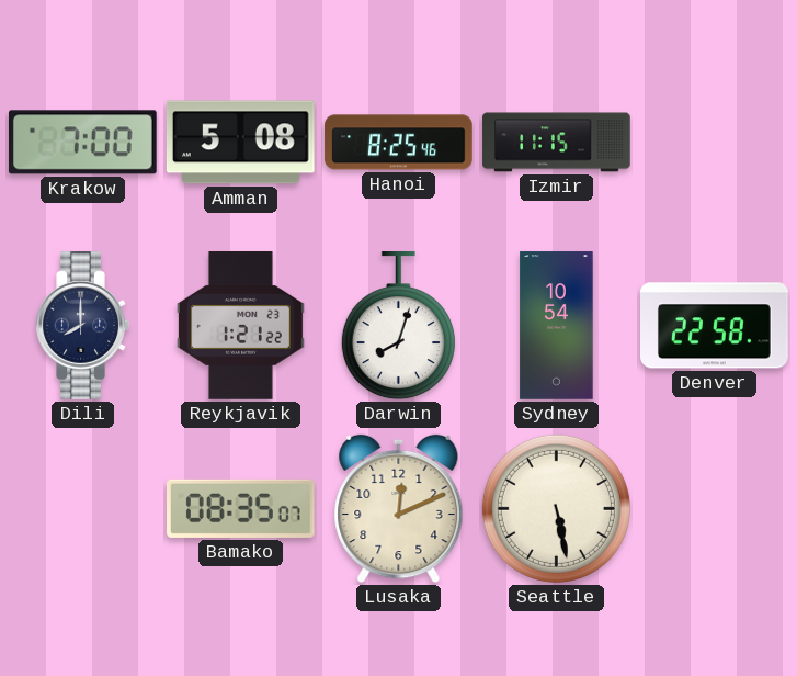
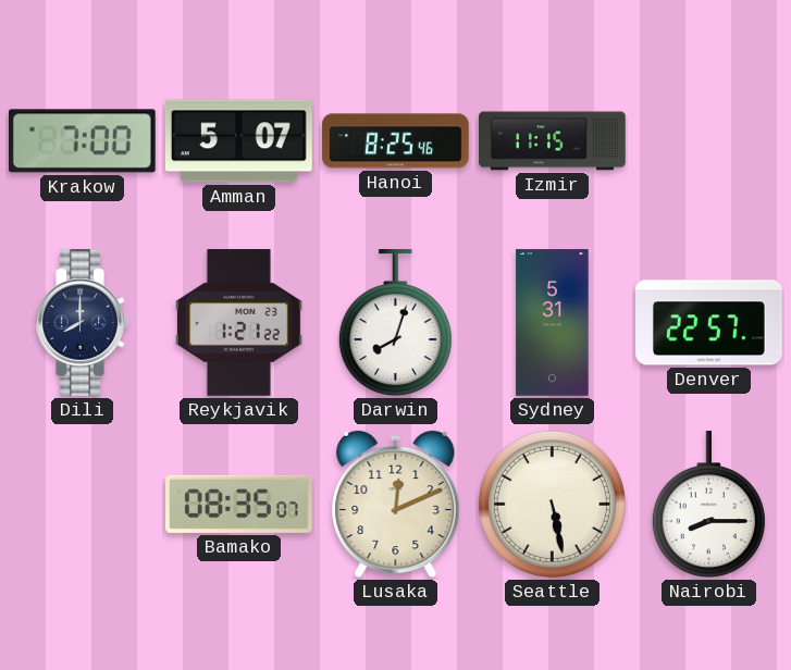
Amman: 5:08 -> 5:07 (238, 141)
Sydney: 10:54 -> 5:31 (553, 323)
Denver: 22:58 -> 22:57 (709, 323)
Nairobi: none -> 8:15 (708, 506)
